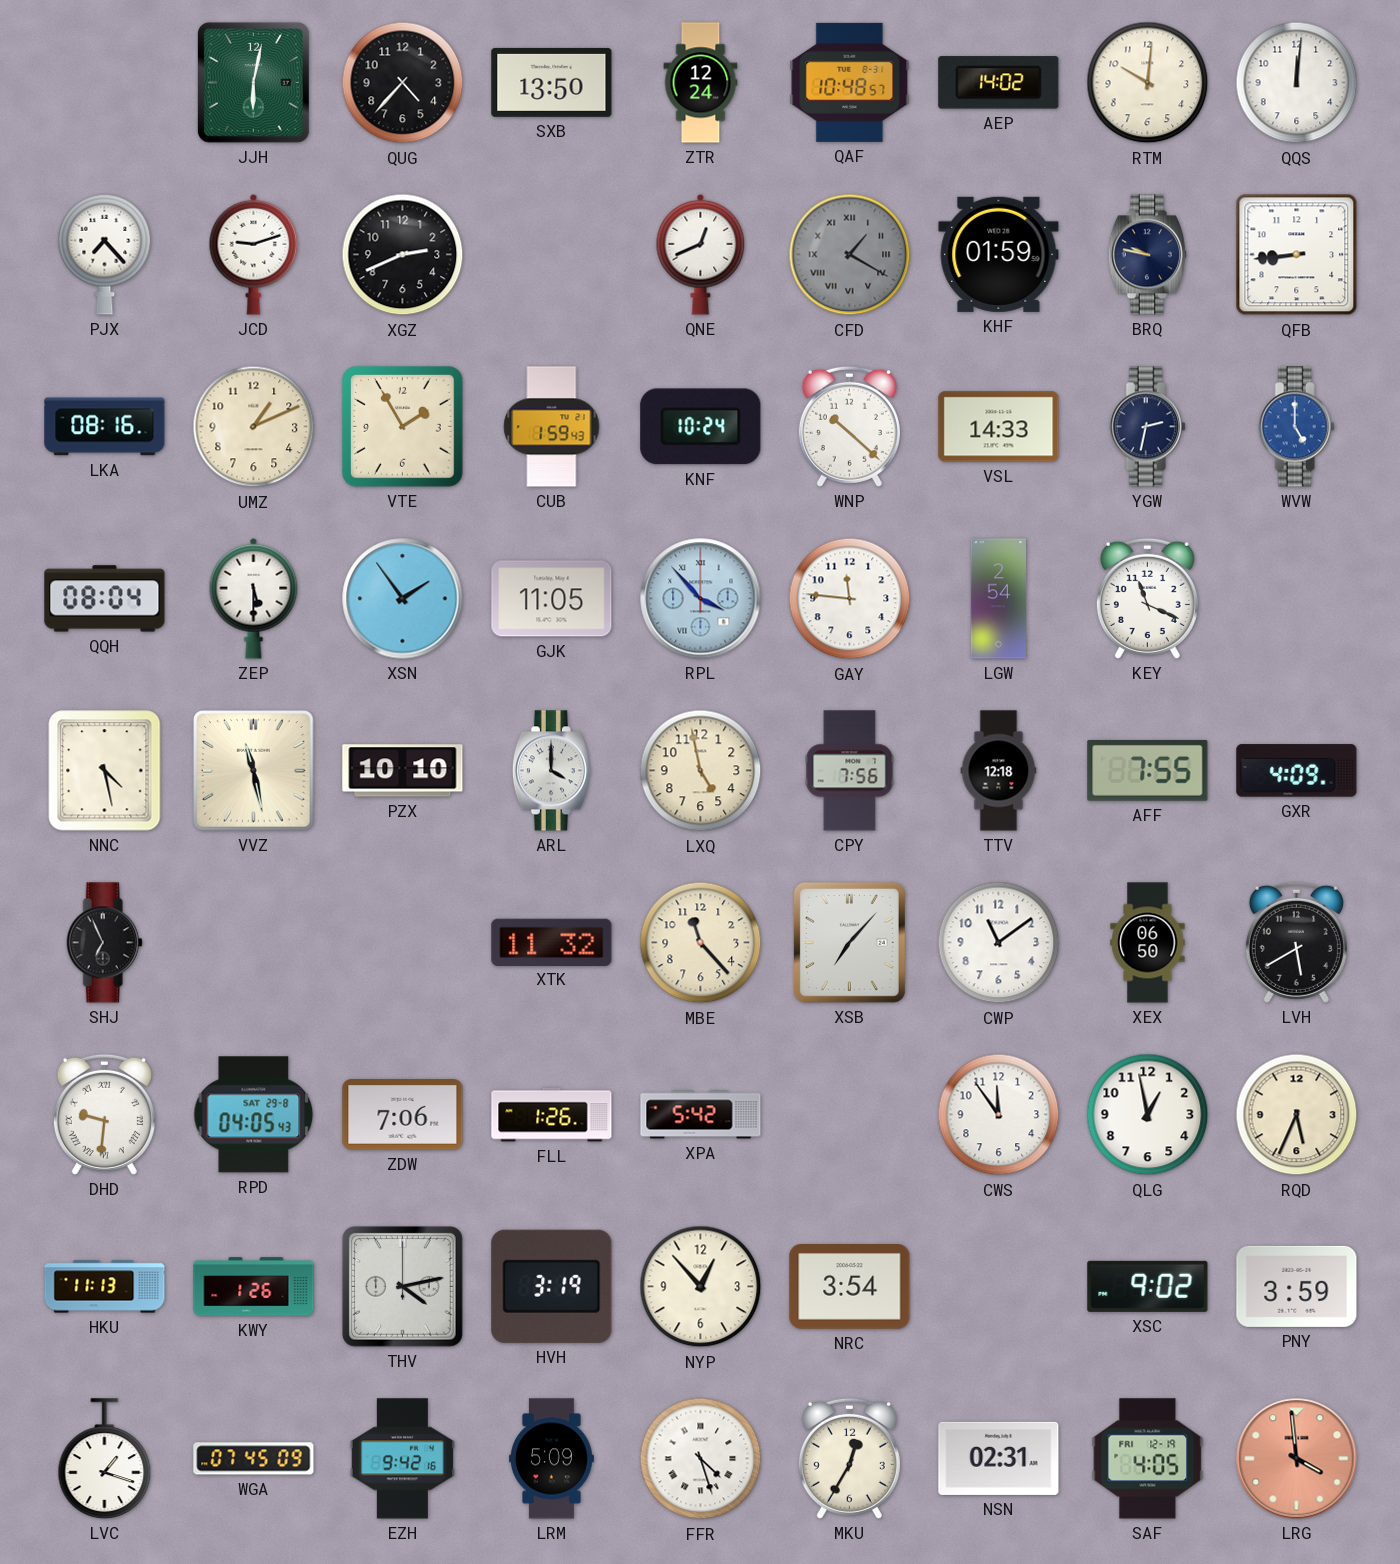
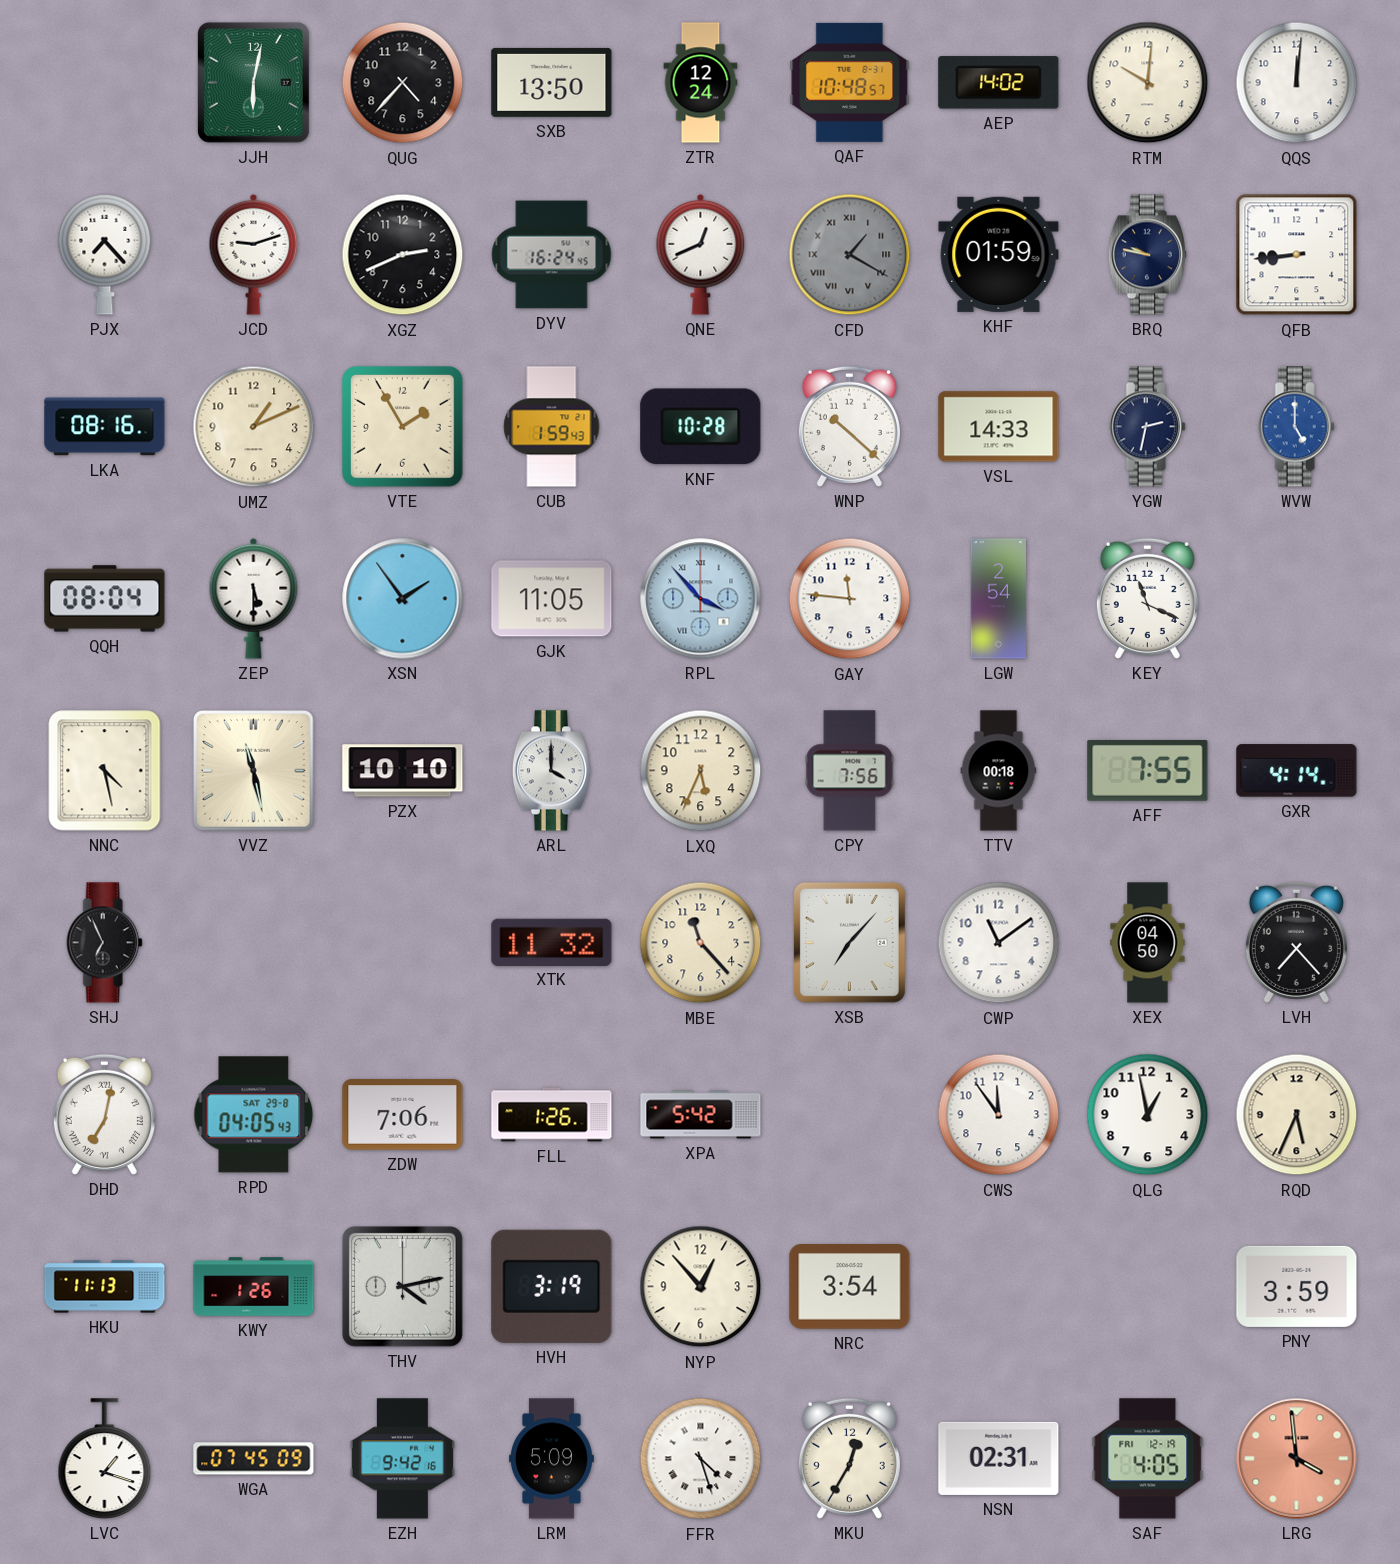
DYV: none -> 16:24 (552, 255)
KNF: 10:24 -> 10:28 (701, 427)
LXQ: 4:58 -> 5:34 (701, 771)
TTV: 12:18 -> 00:18 (999, 771)
GXR: 4:09 -> 4:14 (1297, 771)
XEX: 06:50 -> 04:50 (1148, 943)
LVH: 5:40 -> 7:23 (1296, 942)
DHD: 9:31 -> 7:02 (104, 1114)
XSC: 9:02 -> none (1148, 1286)
